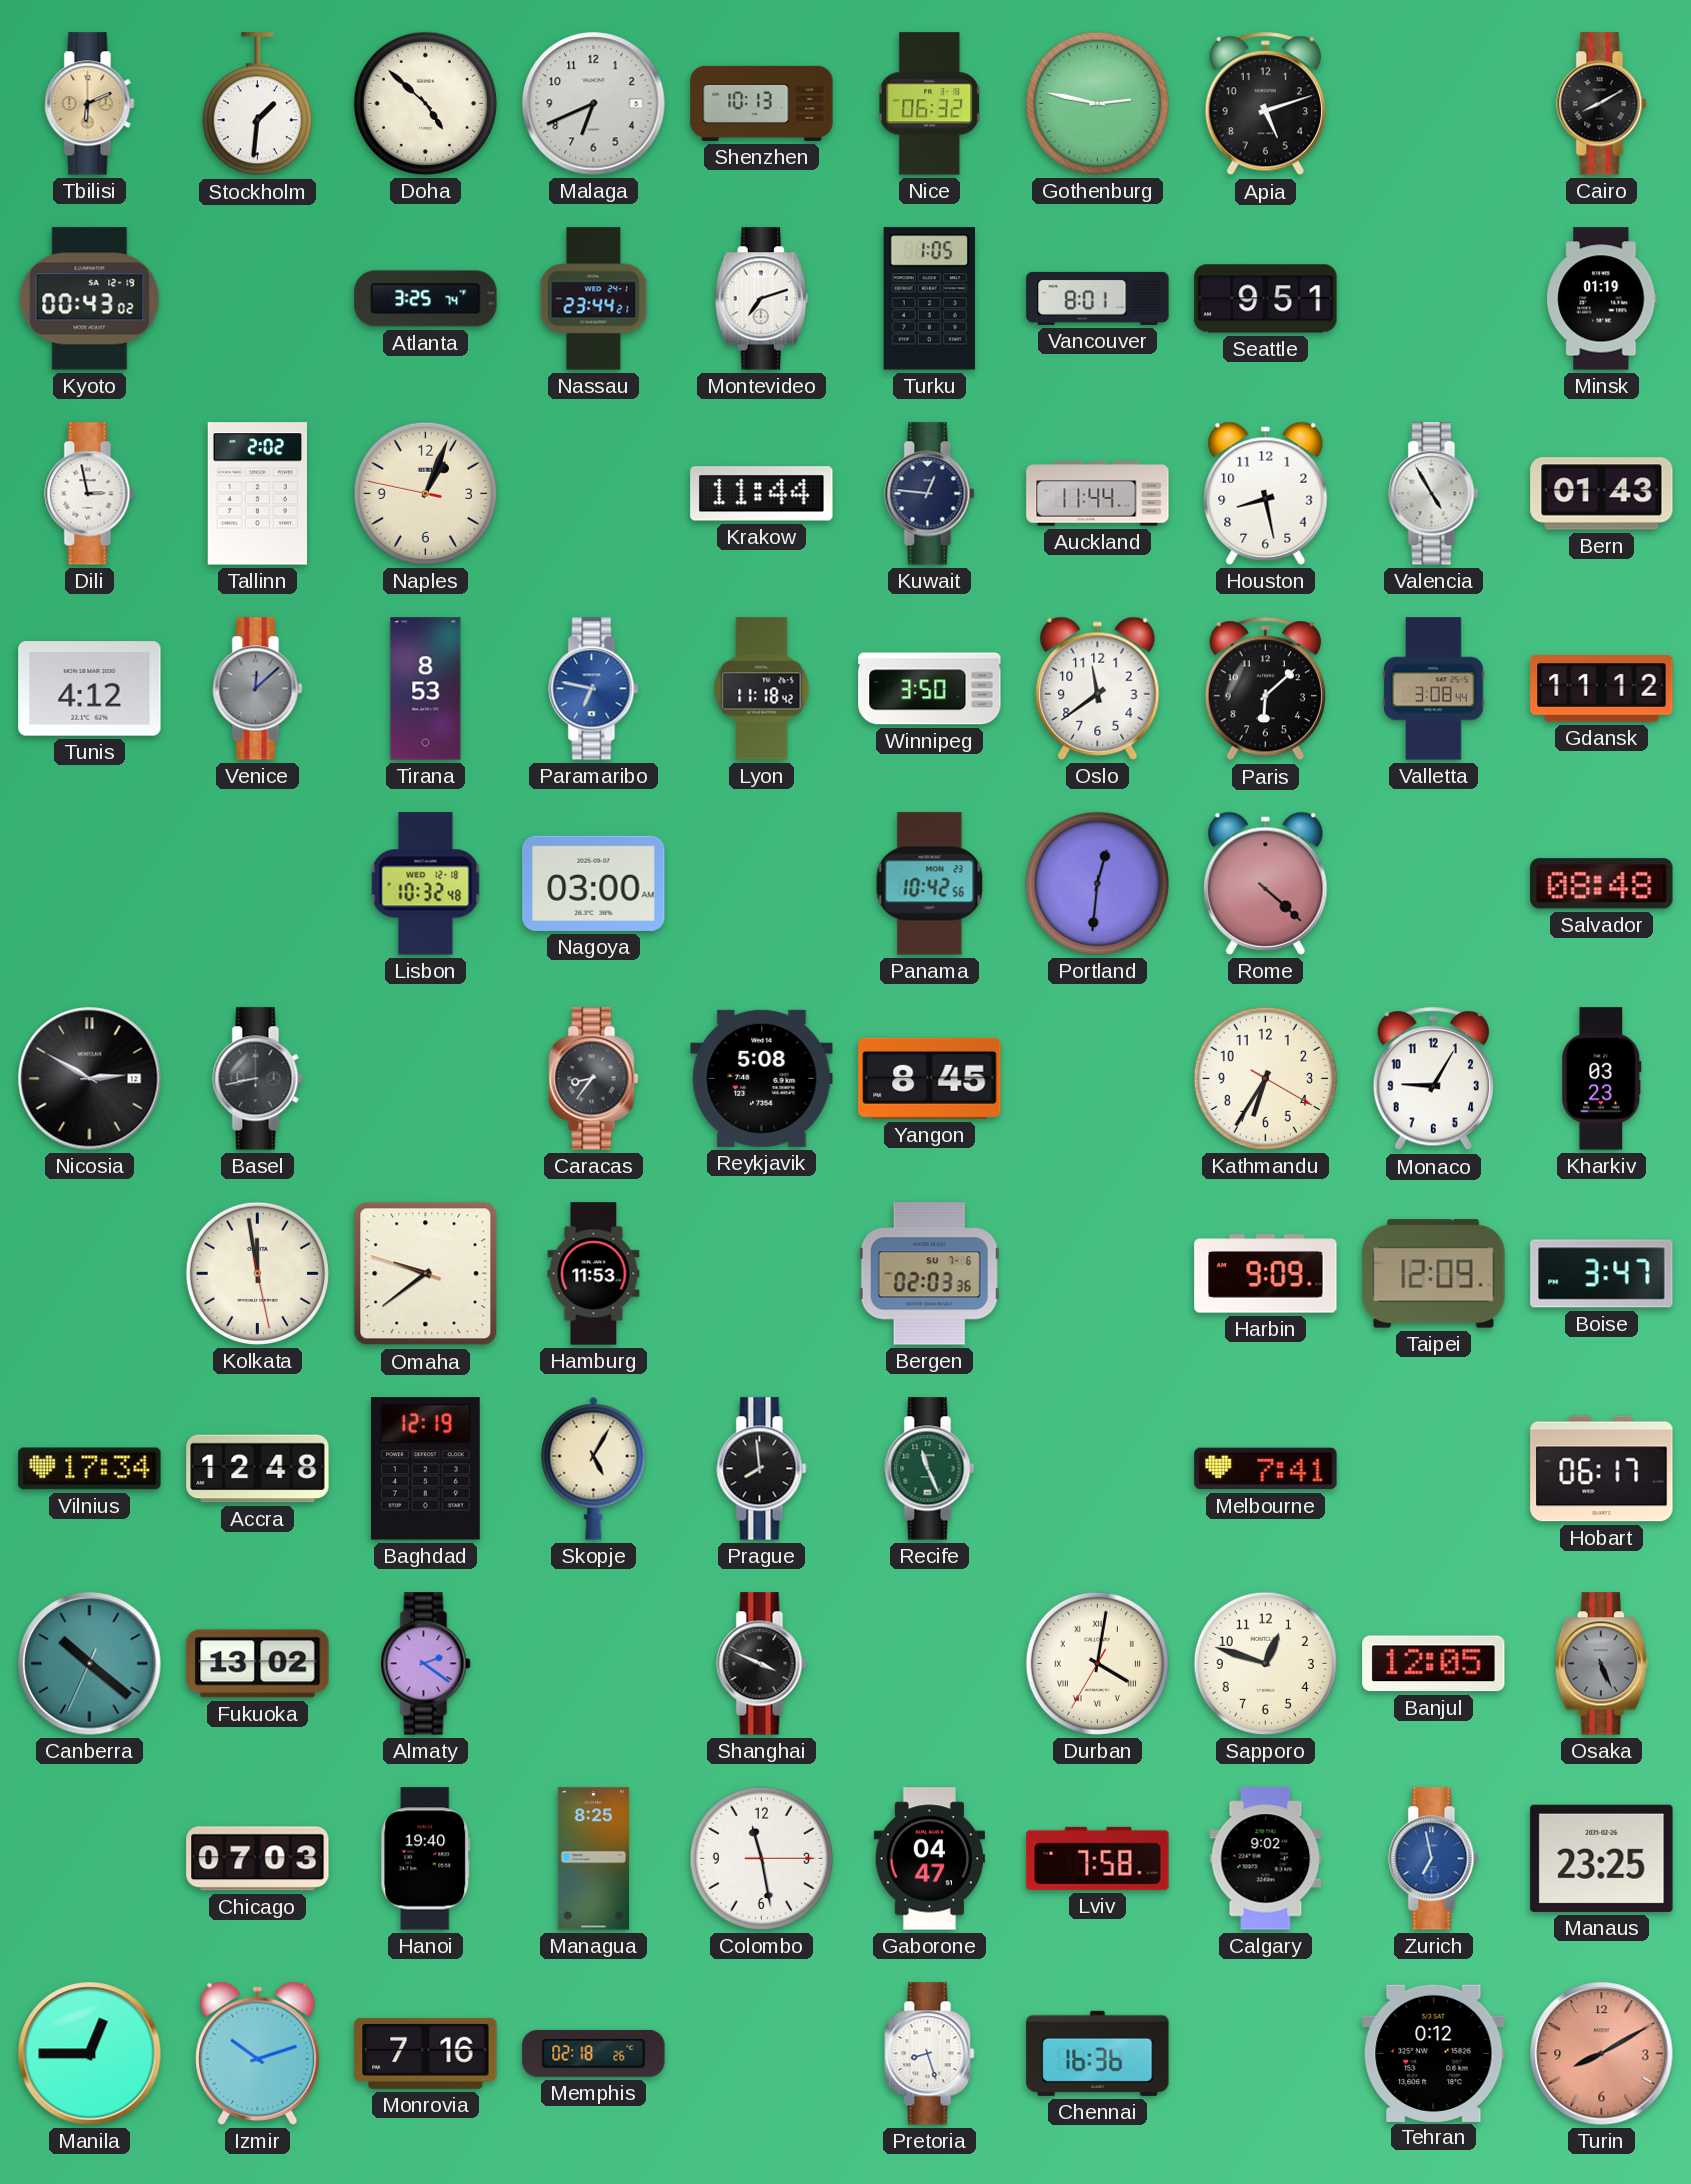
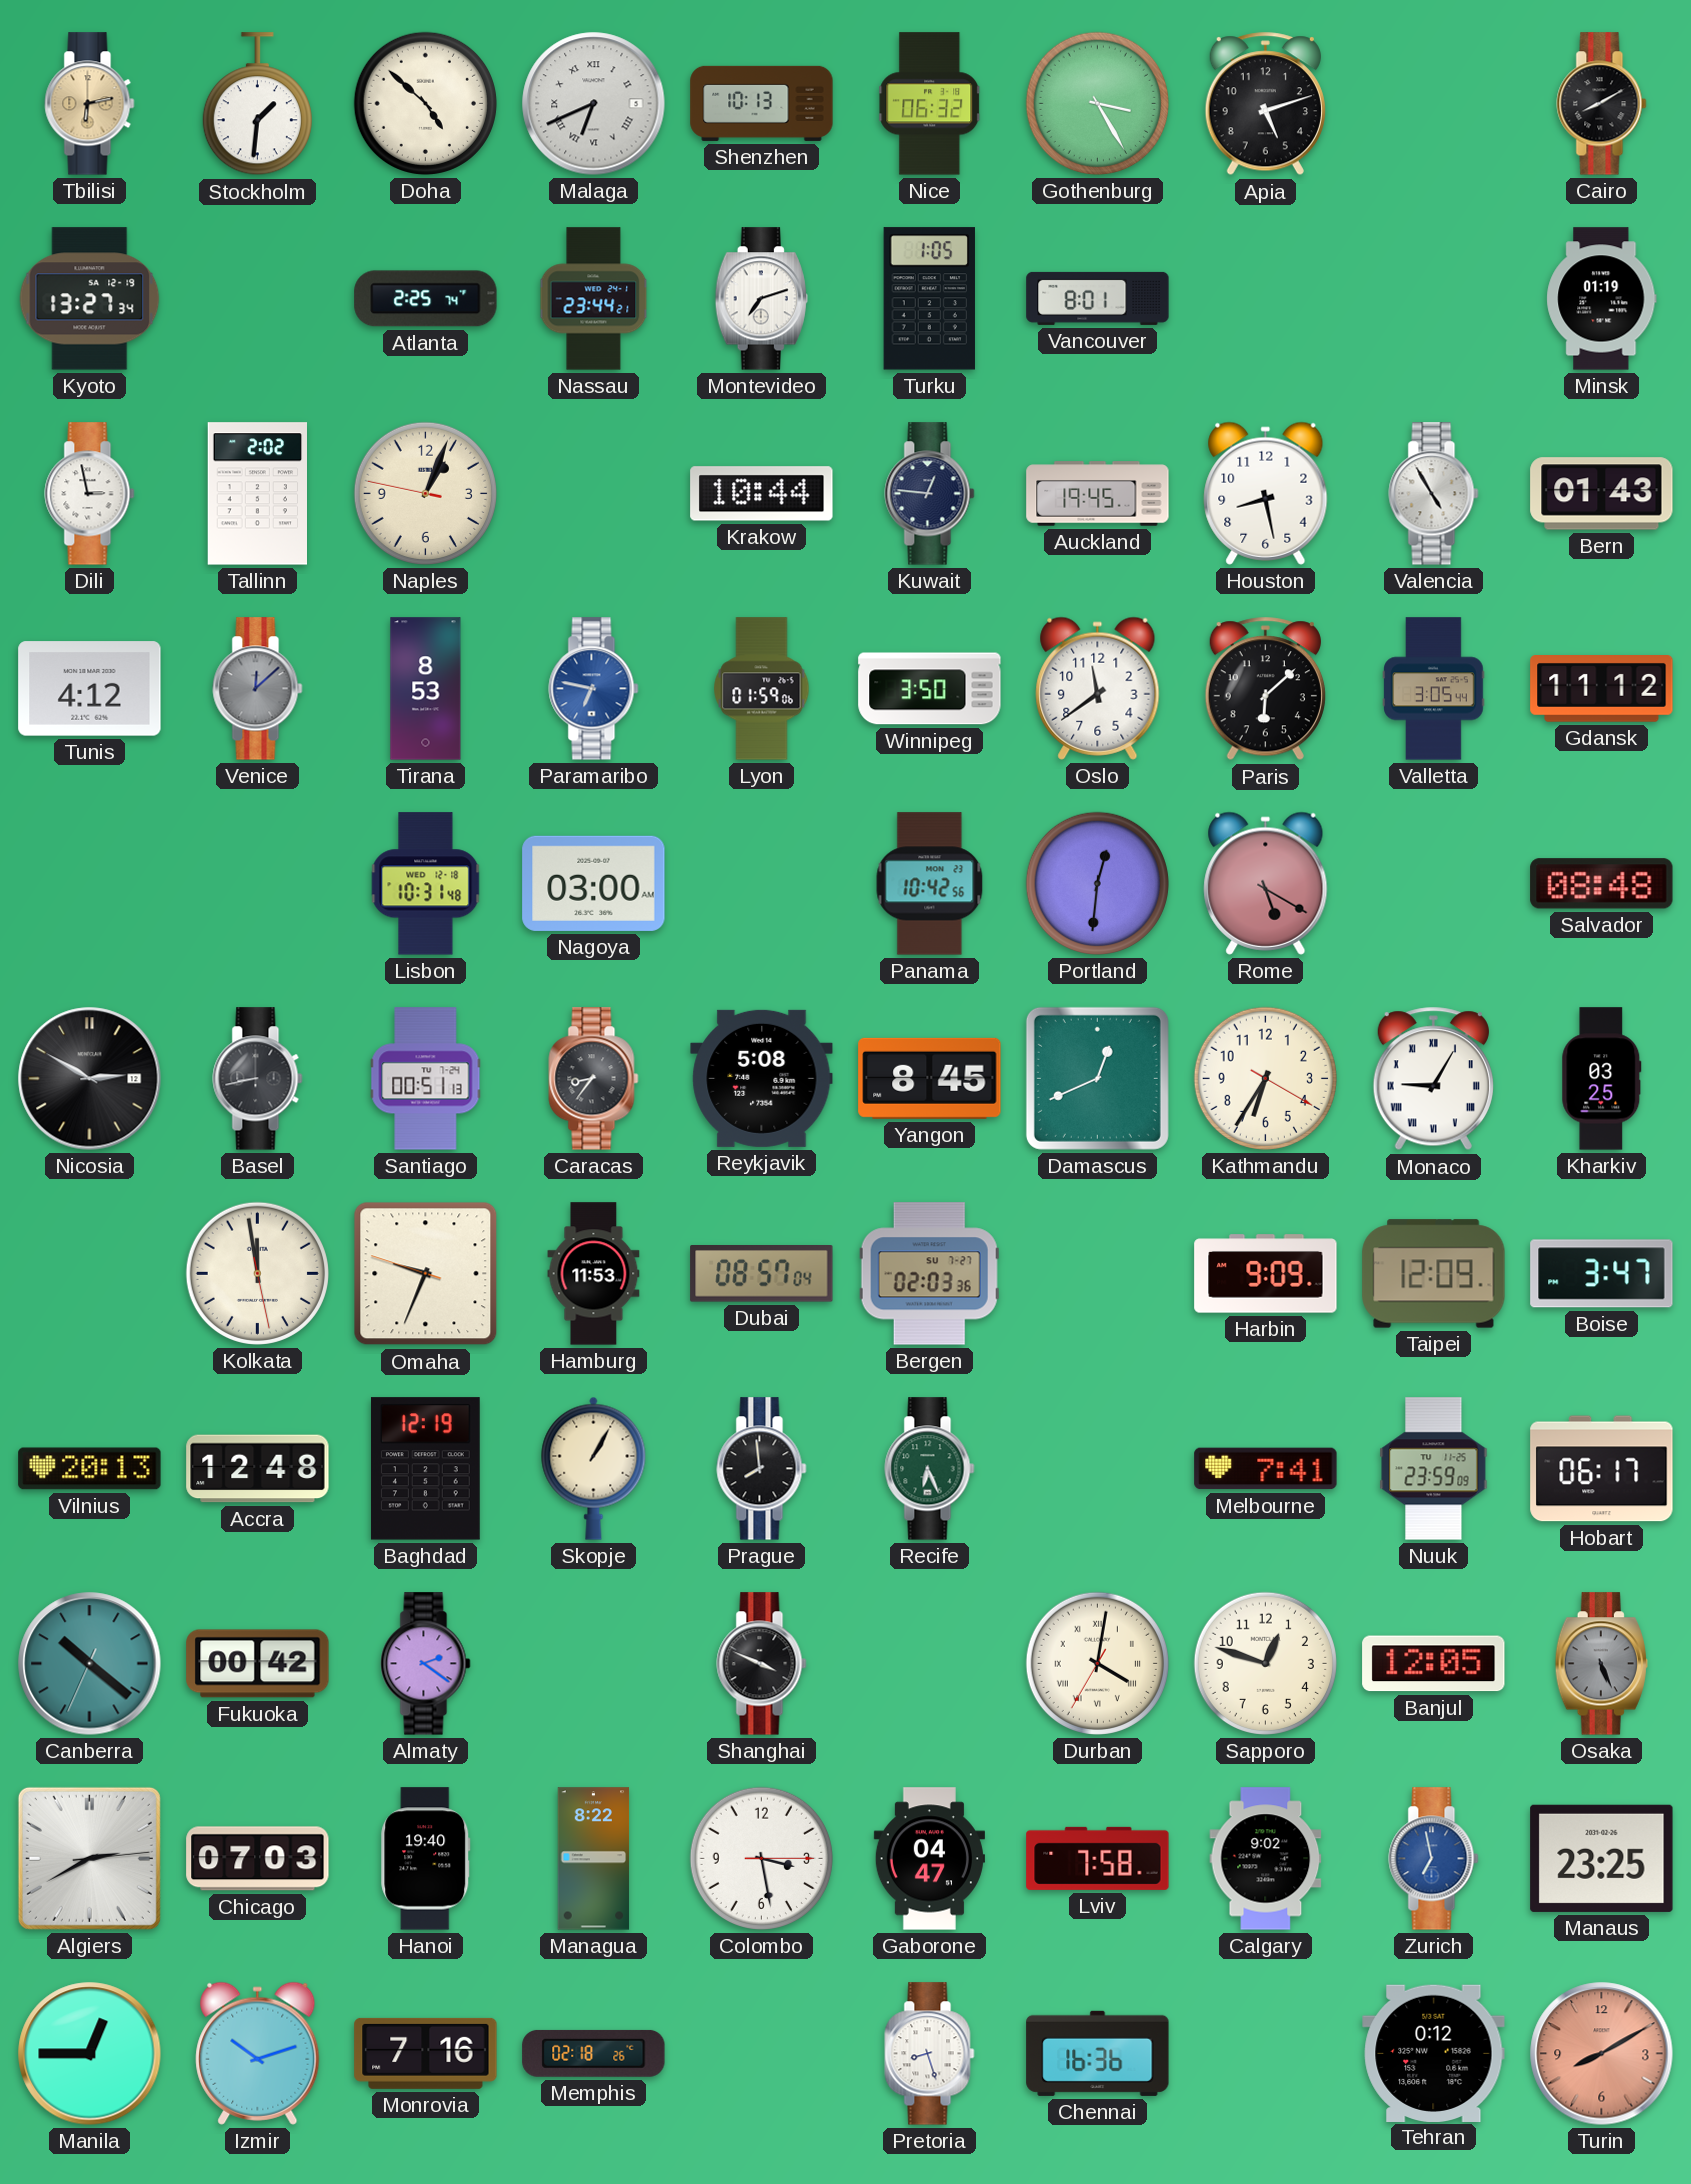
Tbilisi: 6:11 -> 6:13 (90, 104)
Malaga numerals: Arabic -> Roman (594, 104)
Gothenburg: 2:47 -> 3:25 (1097, 103)
Kyoto: 00:43 -> 13:27 (90, 299)
Atlanta: 3:25 -> 2:25 (426, 299)
Seattle: 9:51 -> none (1266, 299)
Krakow: 11:44 -> 10:44 (762, 494)
Auckland: 11:44 -> 19:45 (1098, 494)
Lyon: 11:18 -> 01:59 (762, 689)
Valletta: 3:08 -> 3:05 (1434, 689)
Lisbon: 10:32 -> 10:31 (426, 884)
Rome: 4:22 -> 5:20 (1266, 883)
Santiago: none -> 00:51 (426, 1079)
Damascus: none -> 12:41 (1097, 1078)
Monaco numerals: Arabic -> Roman (1433, 1079)
Kharkiv: 03:23 -> 03:25 (1602, 1079)
Omaha: 9:38 -> 9:33 (426, 1274)
Dubai: none -> 08:57 (762, 1274)
Bergen date: SU 7-6 -> SU 7-27 (929, 1274)
Vilnius: 17:34 -> 20:13 (90, 1469)
Skopje: 5:05 -> 1:05 (594, 1468)
Recife: 11:26 -> 6:26 (930, 1469)
Nuuk: none -> 23:59 (1434, 1469)
Fukuoka: 13:02 -> 00:42 (258, 1664)
Algiers: none -> 2:40 (89, 1858)
Managua: 8:25 -> 8:22 (594, 1859)
Colombo: 11:28 -> 3:28 (761, 1858)
